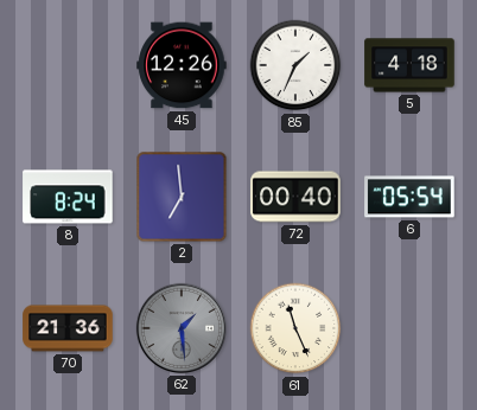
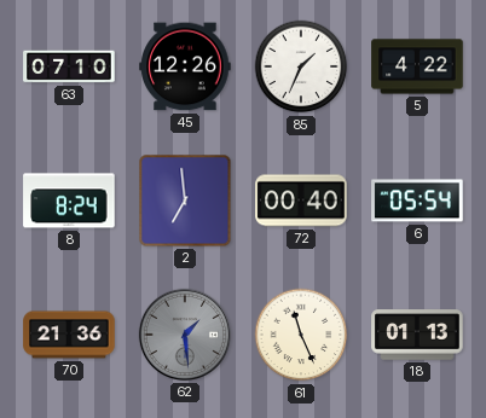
63: none -> 07:10 (69, 66)
5: 4:18 -> 4:22 (417, 66)
18: none -> 01:13 (417, 335)
